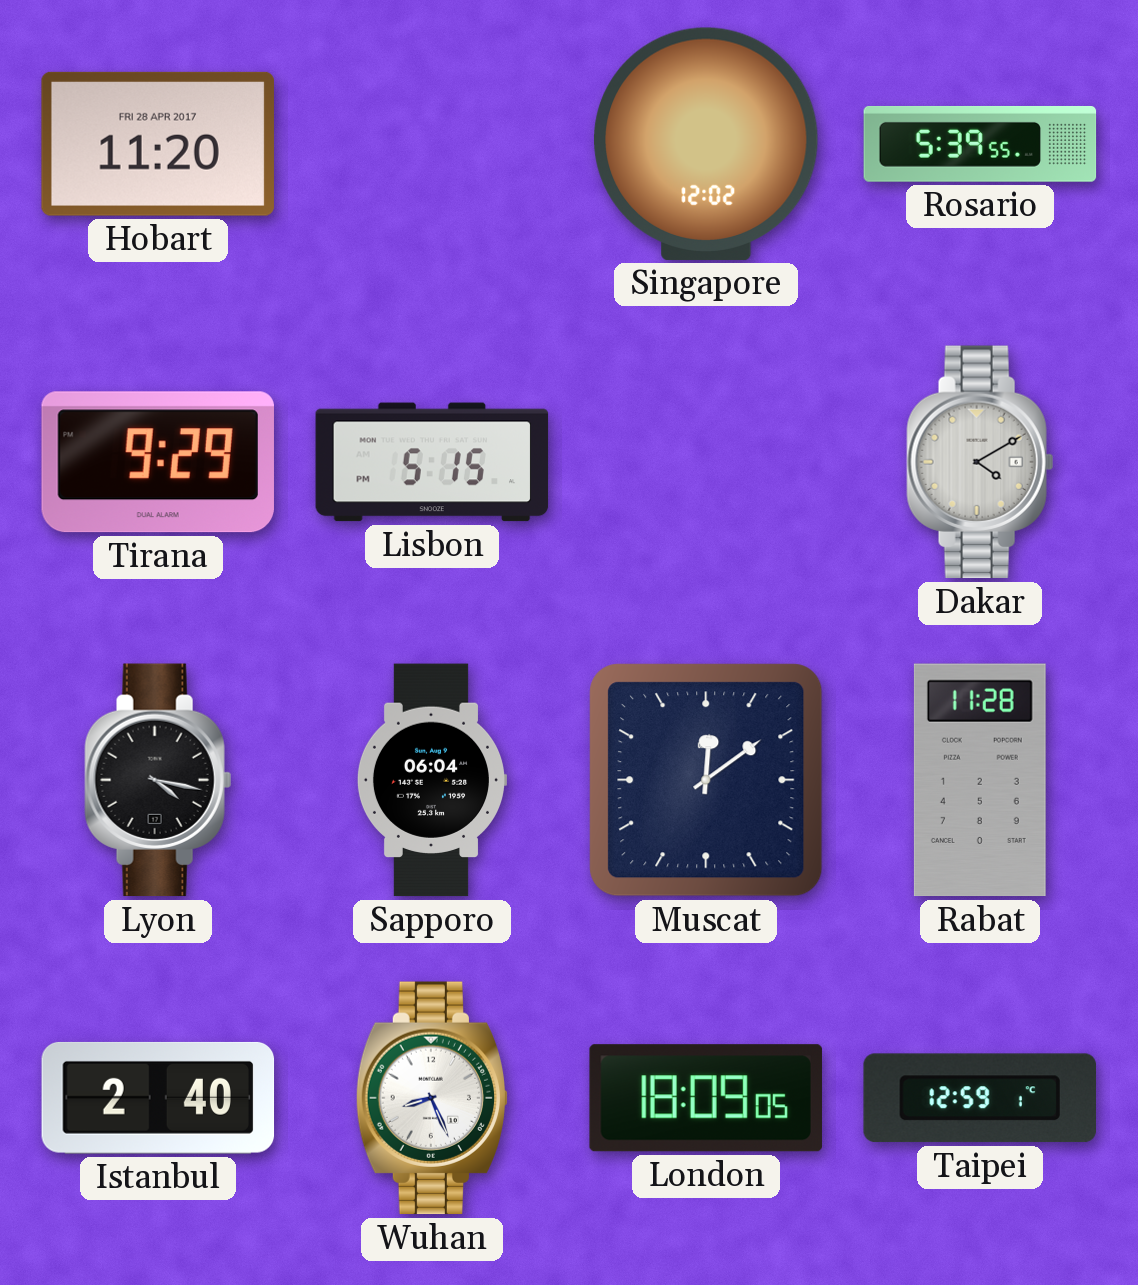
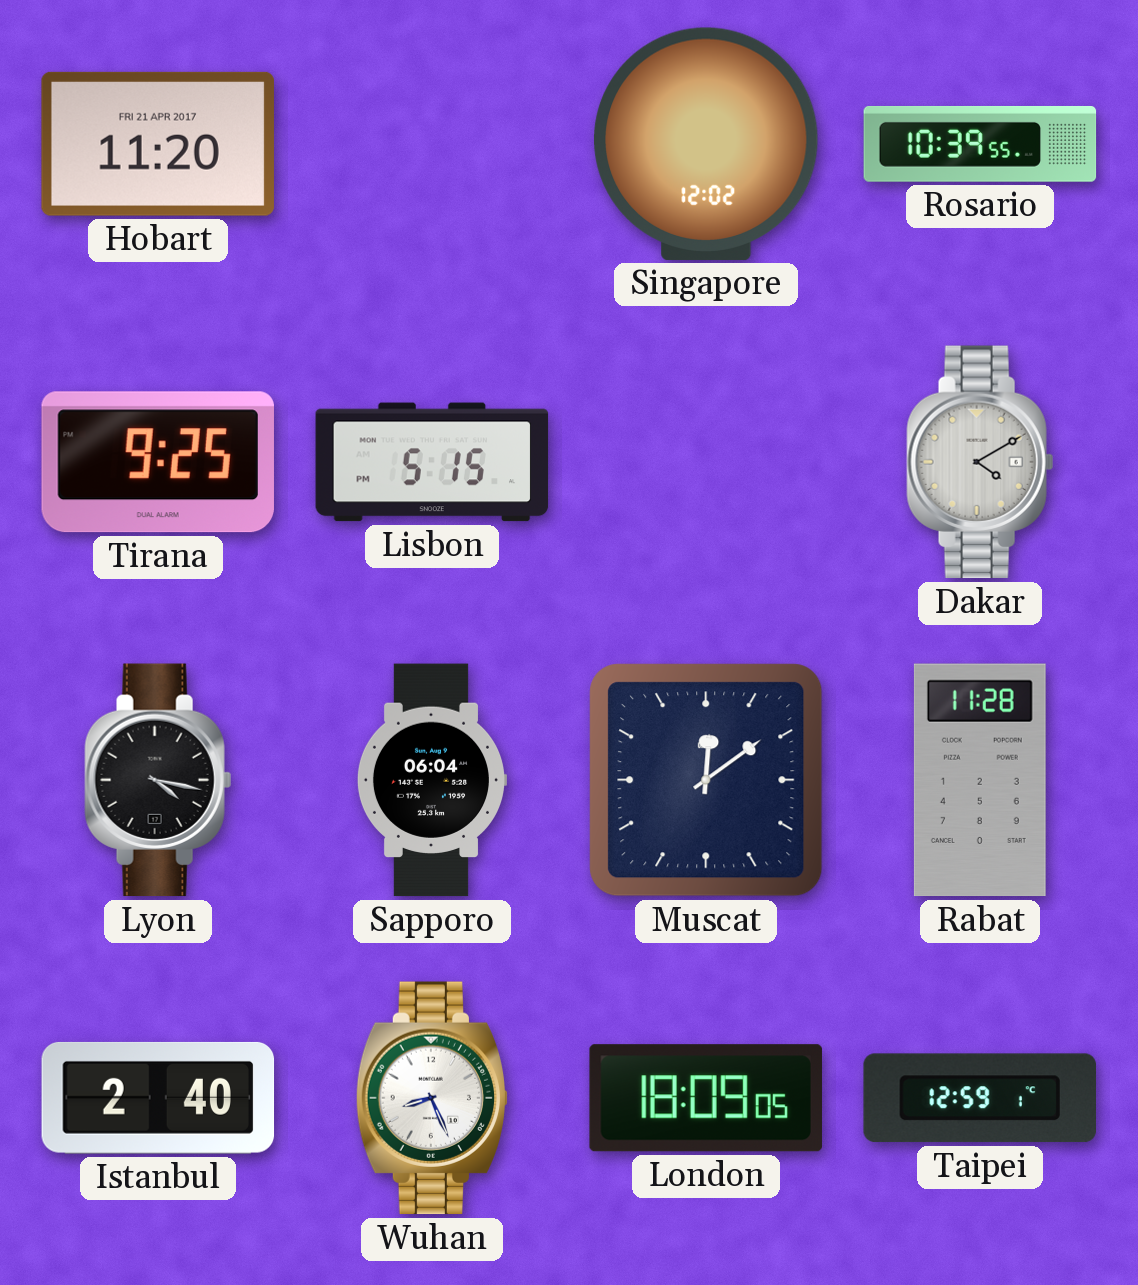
Hobart date: FRI 28 APR 2017 -> FRI 21 APR 2017 (158, 144)
Rosario: 5:39 -> 10:39 (980, 144)
Tirana: 9:29 -> 9:25 (158, 462)
